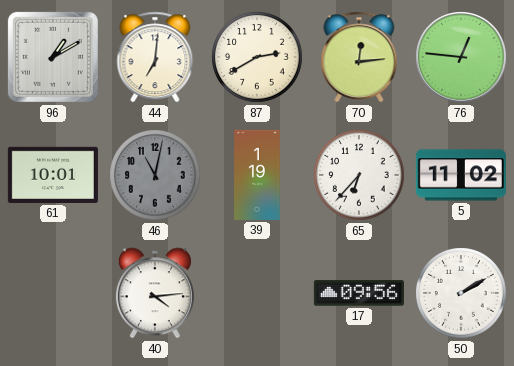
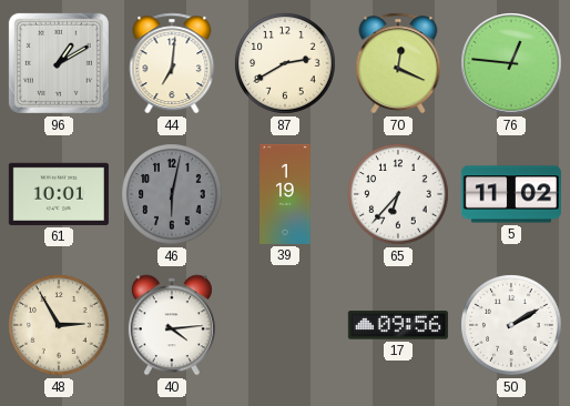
70: 12:14 -> 12:19 (398, 63)
46: 11:02 -> 6:02 (172, 194)
48: none -> 2:55 (59, 325)
